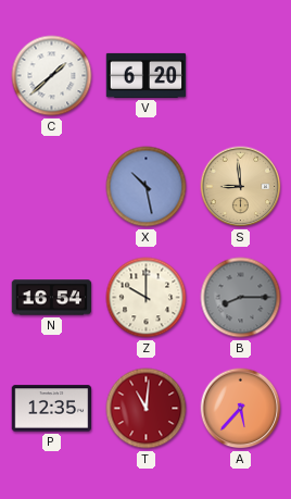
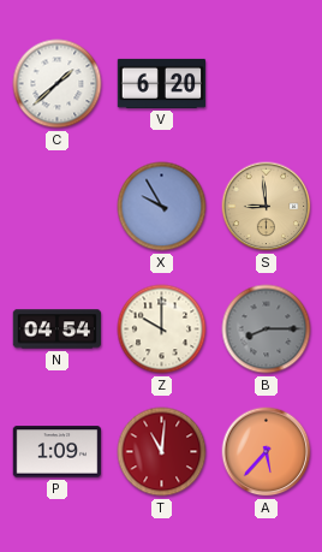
X: 10:28 -> 9:55 (162, 207)
N: 16:54 -> 04:54 (58, 330)
P: 12:35 -> 1:09 (58, 452)
